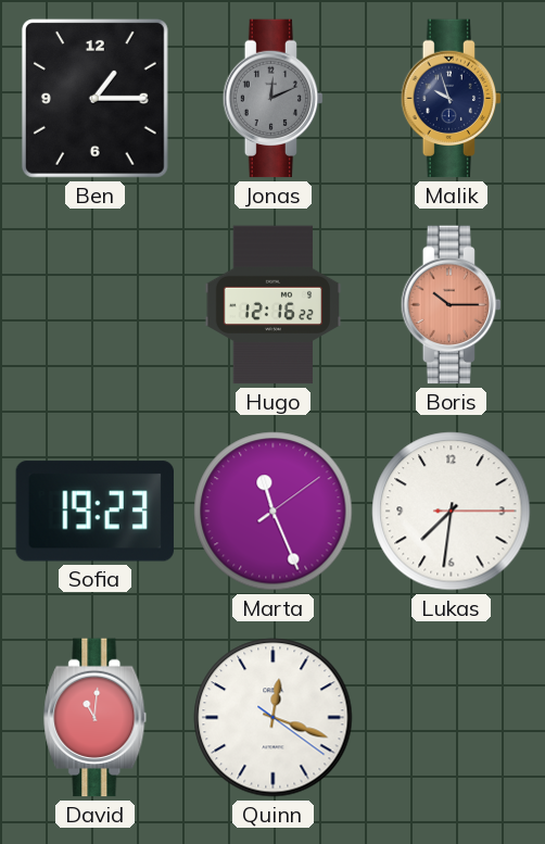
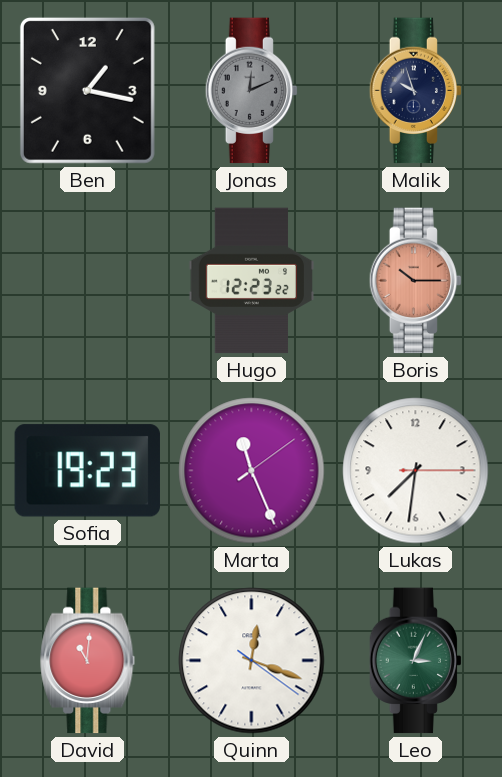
Ben: 1:15 -> 1:17 (87, 90)
Hugo: 12:16 -> 12:23 (252, 281)
Leo: none -> 3:04 (415, 661)
